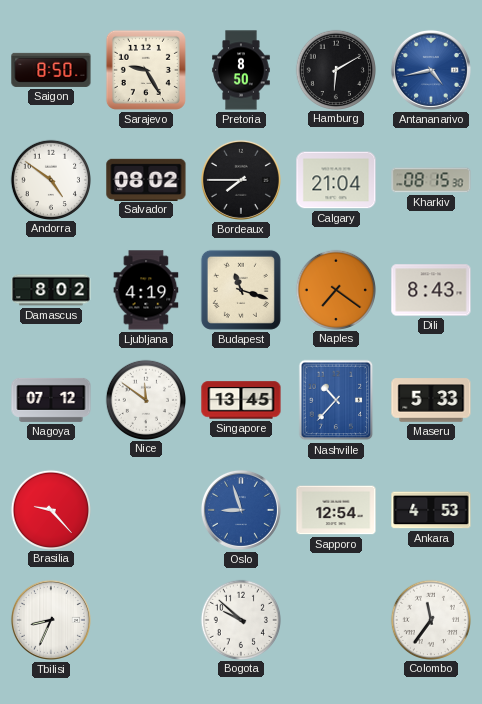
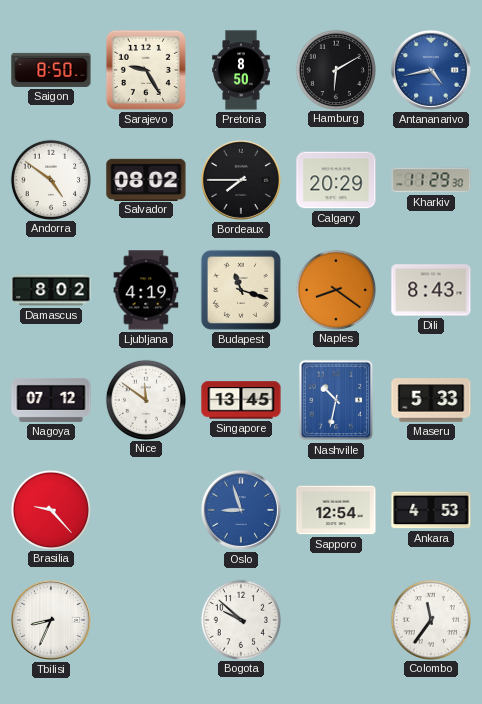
Calgary: 21:04 -> 20:29 (336, 180)
Kharkiv: 08:15 -> 11:29 (431, 180)
Naples: 7:21 -> 8:21 (335, 289)
Nashville: 10:37 -> 10:32 (336, 400)
